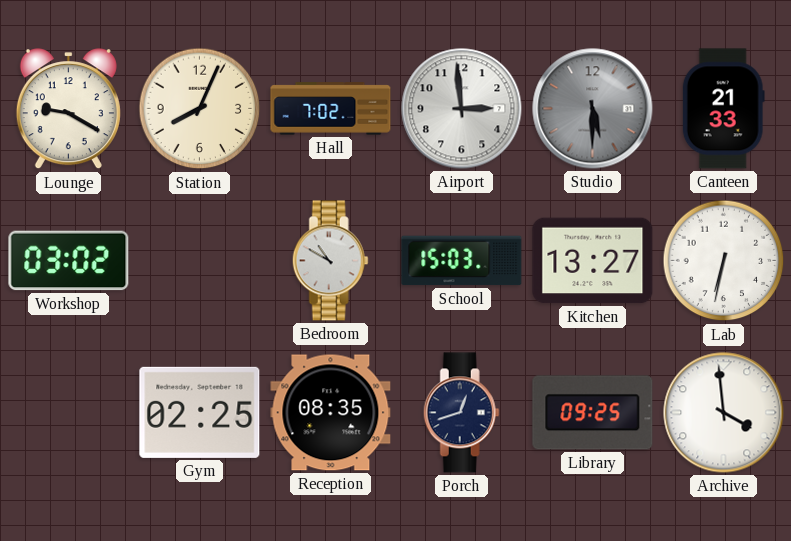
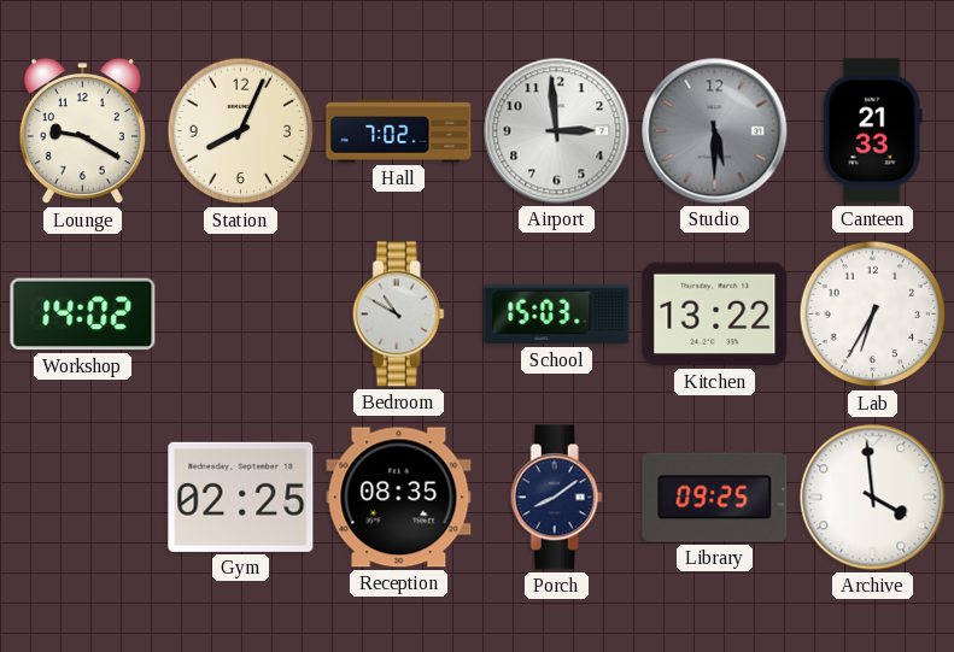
Workshop: 03:02 -> 14:02 (83, 315)
Kitchen: 13:27 -> 13:22 (715, 315)
Lab: 6:32 -> 6:35 (873, 315)
Porch: 12:42 -> 8:09 (556, 498)
